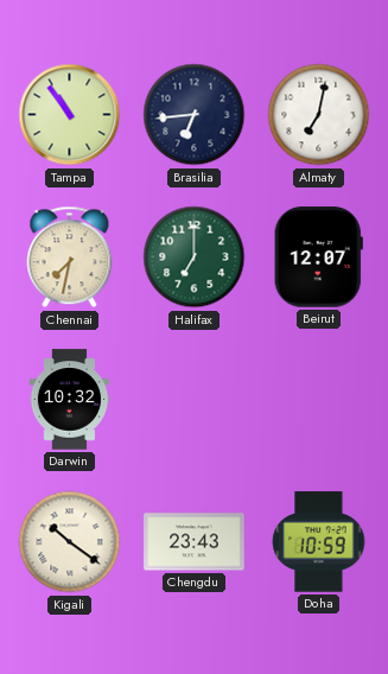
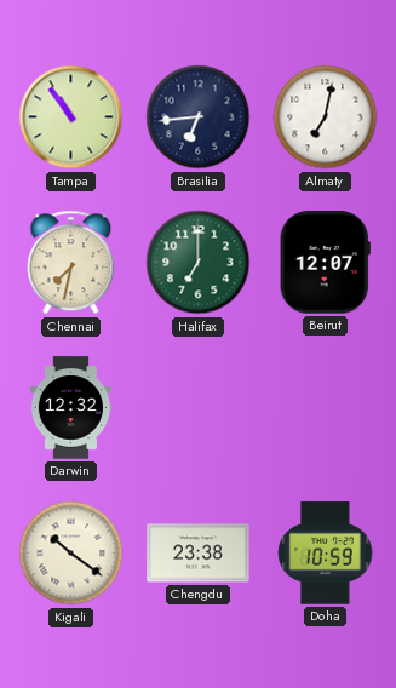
Darwin: 10:32 -> 12:32 (71, 408)
Chengdu: 23:43 -> 23:38 (199, 554)
